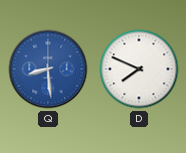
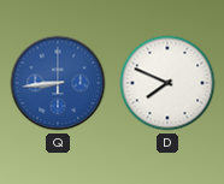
Q: 8:29 -> 8:44 (58, 83)
